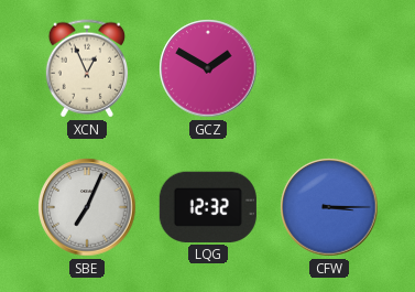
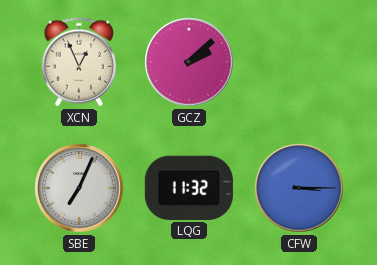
GCZ: 1:50 -> 2:08 (189, 62)
LQG: 12:32 -> 11:32 (189, 188)
